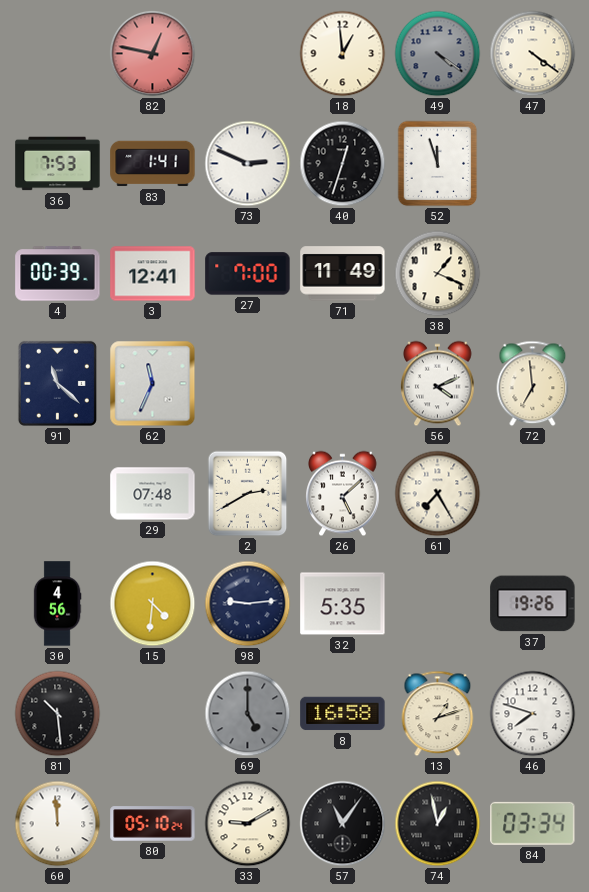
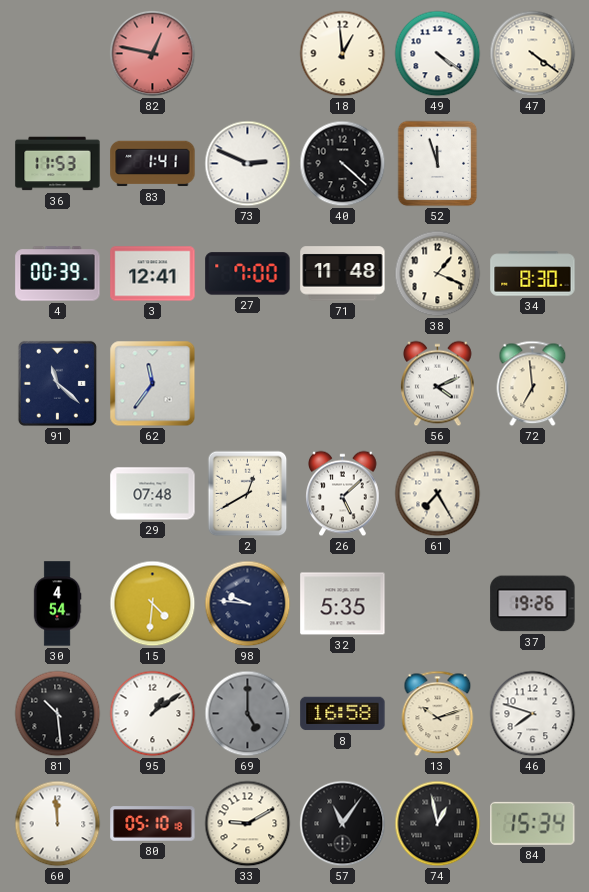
49 dial: grey -> white (438, 54)
36: 7:53 -> 11:53 (58, 164)
40: 12:33 -> 4:22 (343, 164)
71: 11:49 -> 11:48 (343, 274)
34: none -> 8:30 (533, 274)
62: 11:34 -> 11:36 (153, 384)
2: 2:40 -> 12:40 (248, 494)
30: 4:56 -> 4:54 (57, 604)
98: 9:14 -> 9:46 (248, 604)
95: none -> 1:09 (153, 714)
13: 1:12 -> 10:12 (438, 714)
80: 05:10:24 -> 05:10:18 (153, 824)
84: 03:34 -> 15:34 (533, 823)
